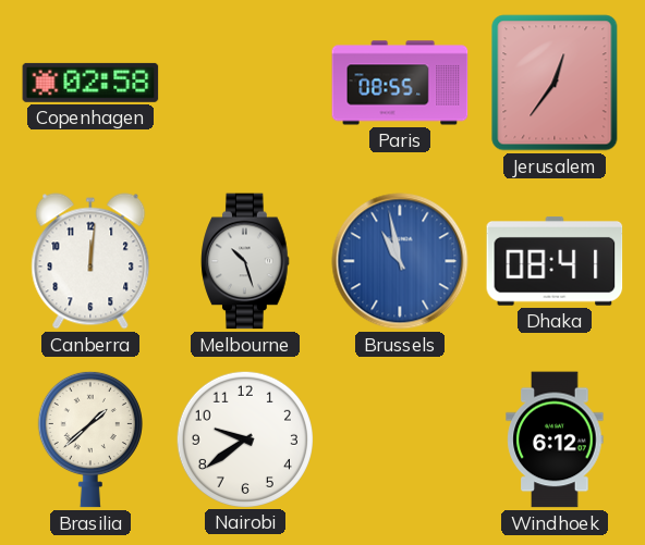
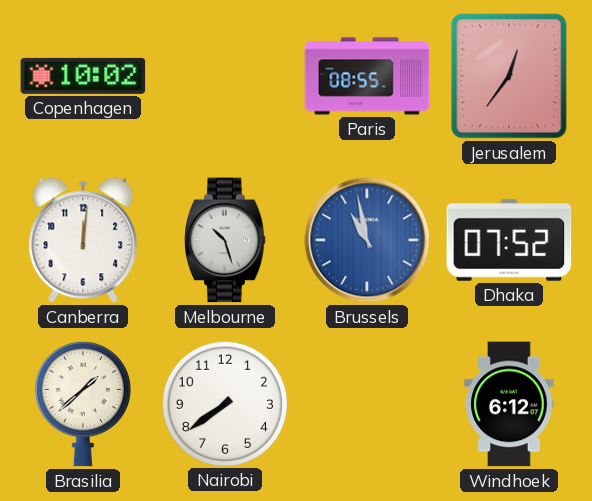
Copenhagen: 02:58 -> 10:02 (83, 76)
Dhaka: 08:41 -> 07:52 (509, 240)
Nairobi: 9:39 -> 7:39 (224, 403)
